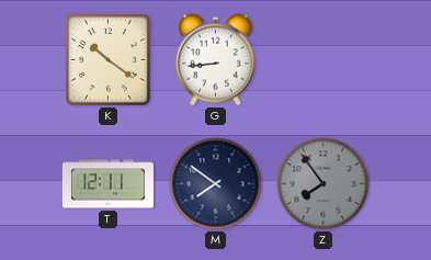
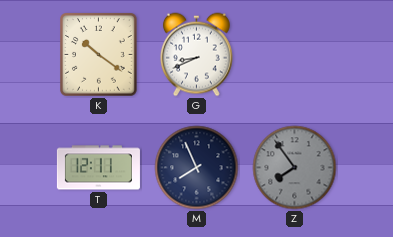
G: 8:44 -> 8:41 (196, 55)
M: 7:51 -> 7:56 (197, 168)
